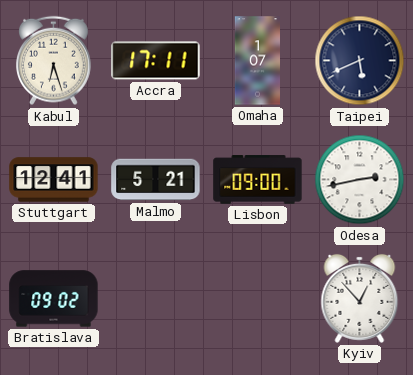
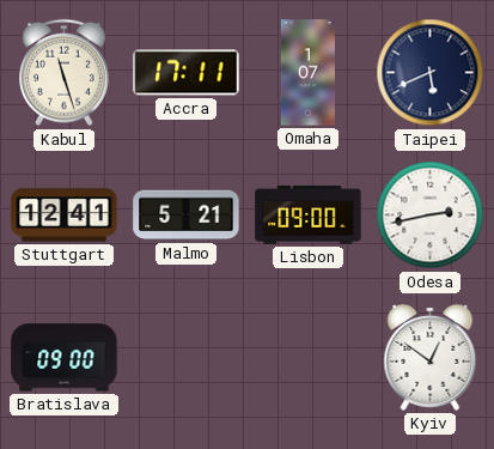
Kabul: 6:27 -> 11:27 (65, 73)
Bratislava: 09:02 -> 09:00 (65, 358)
Kyiv: 12:53 -> 12:51 (431, 357)
